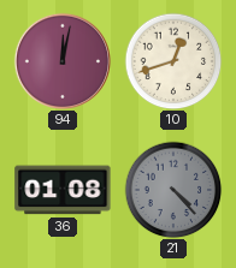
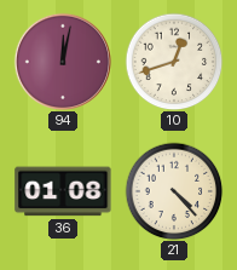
21 dial: grey -> cream (174, 191)
